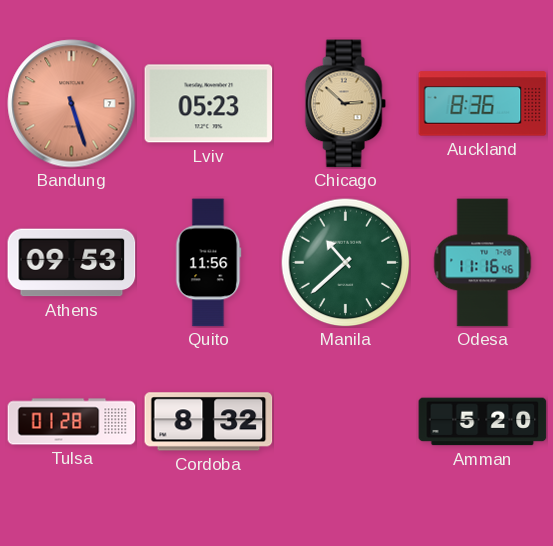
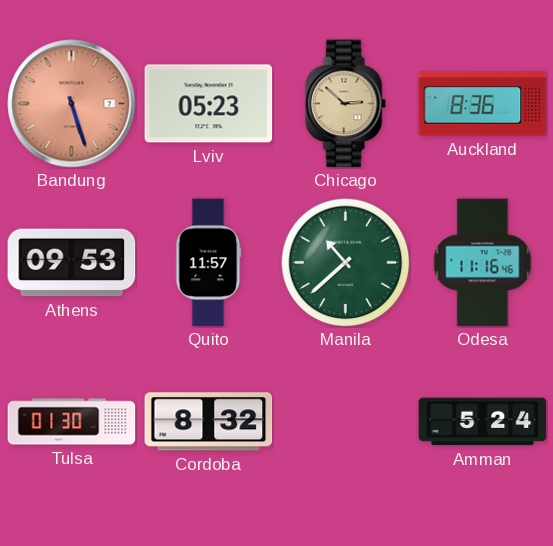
Quito: 11:56 -> 11:57 (209, 263)
Tulsa: 01:28 -> 01:30 (72, 422)
Amman: 5:20 -> 5:24 (483, 422)
